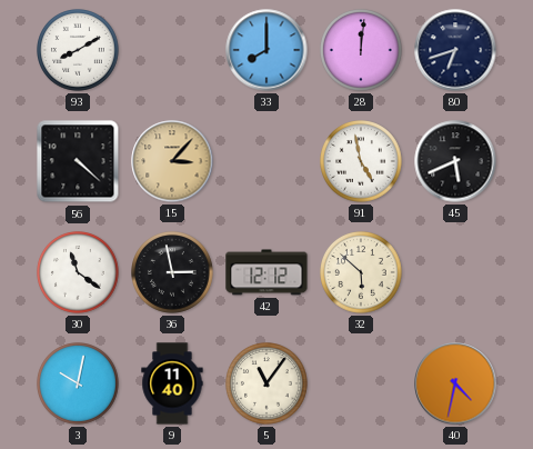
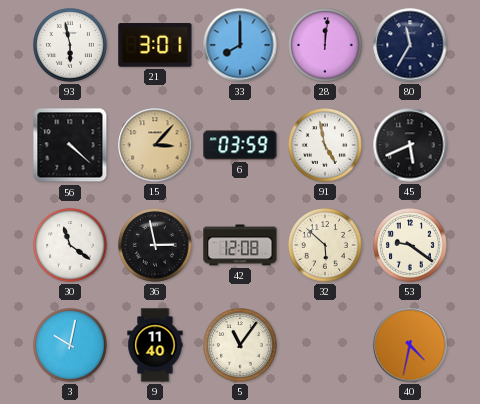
93: 8:10 -> 5:58 (71, 46)
21: none -> 3:01 (155, 45)
80: 6:42 -> 11:35 (410, 45)
6: none -> 03:59 (240, 145)
42: 12:12 -> 12:08 (240, 245)
53: none -> 9:21 (411, 246)
